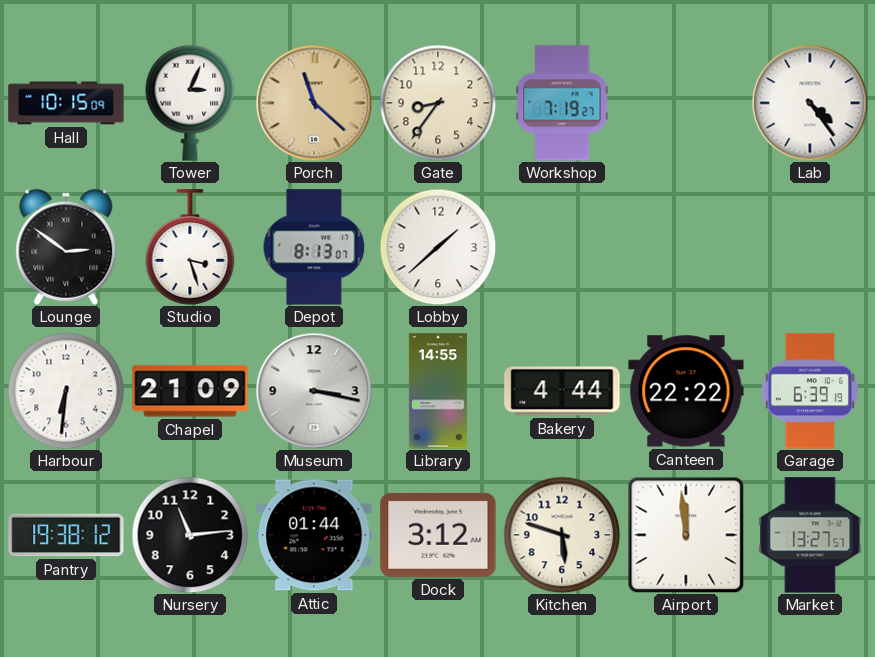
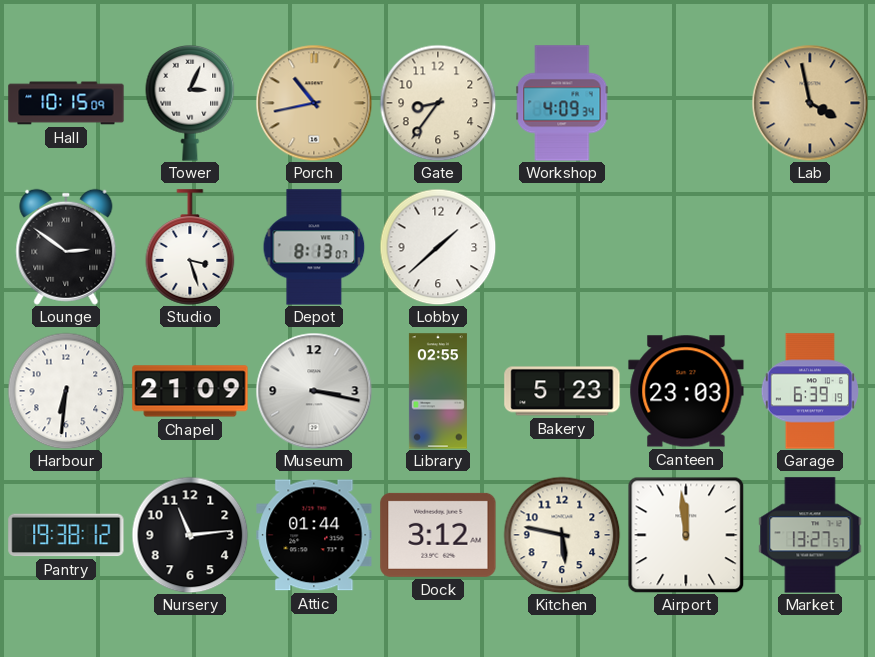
Porch: 11:22 -> 10:43 (314, 103)
Workshop: 7:19 -> 4:09 (562, 103)
Lab: 4:24 -> 3:58 (810, 103)
Lab dial: white -> champagne (810, 103)
Library: 14:55 -> 02:55 (438, 391)
Bakery: 4:44 -> 5:23 (562, 391)
Canteen: 22:22 -> 23:03 (686, 391)
Kitchen: 5:48 -> 5:47 (562, 535)
